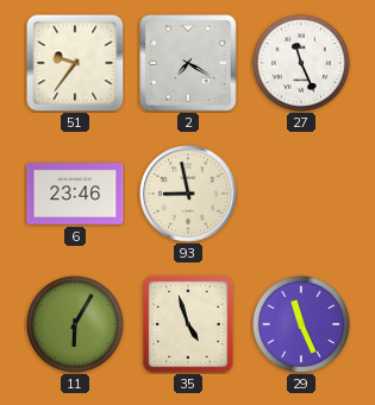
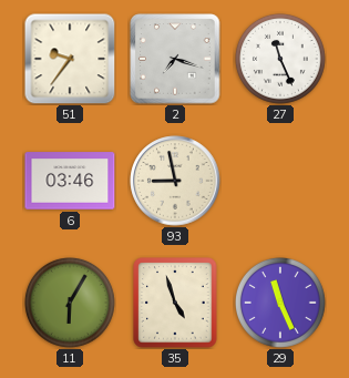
2: 7:20 -> 7:18 (175, 59)
6: 23:46 -> 03:46 (70, 181)
